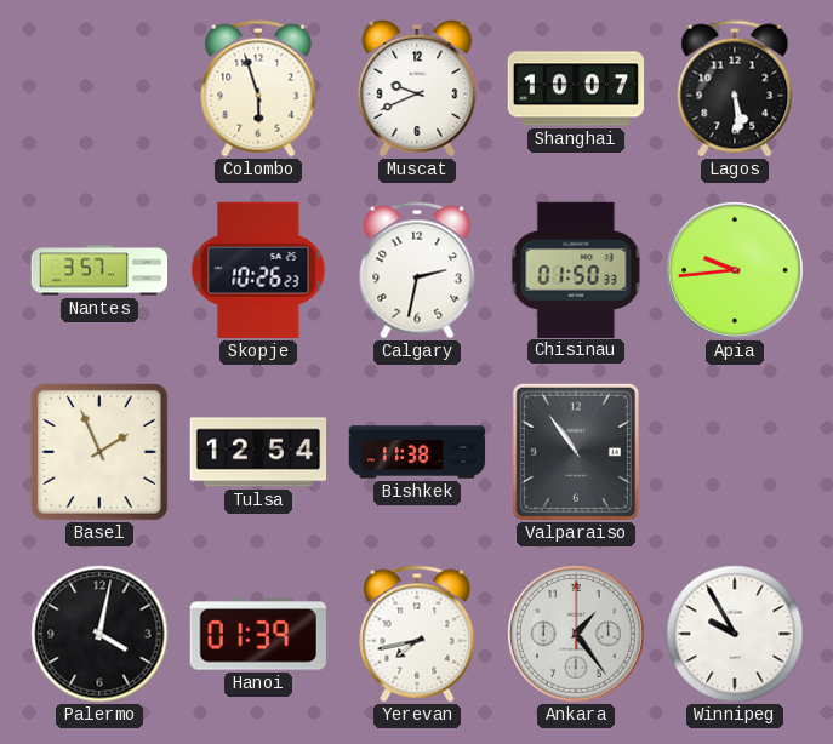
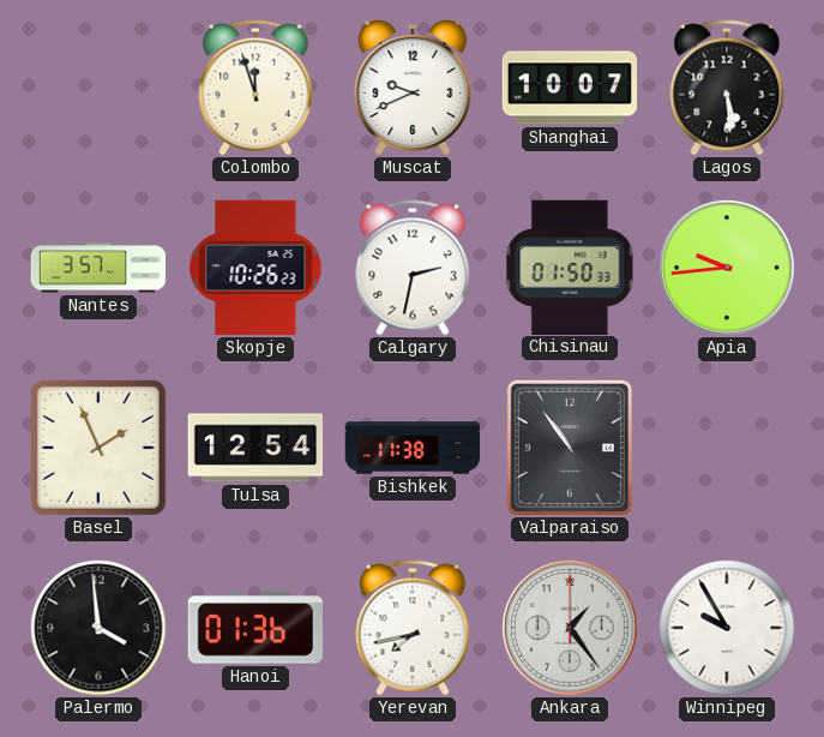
Colombo: 5:57 -> 11:57 (255, 88)
Palermo: 4:02 -> 3:59 (98, 628)
Hanoi: 01:39 -> 01:36 (254, 628)
